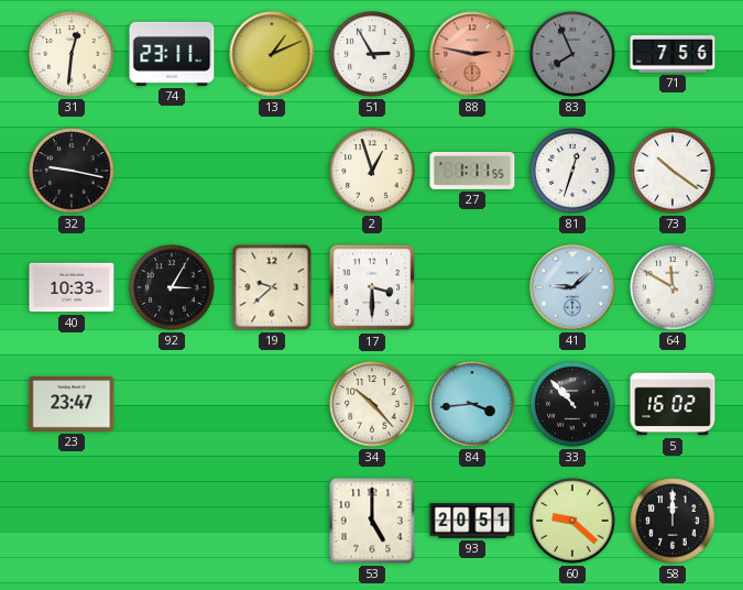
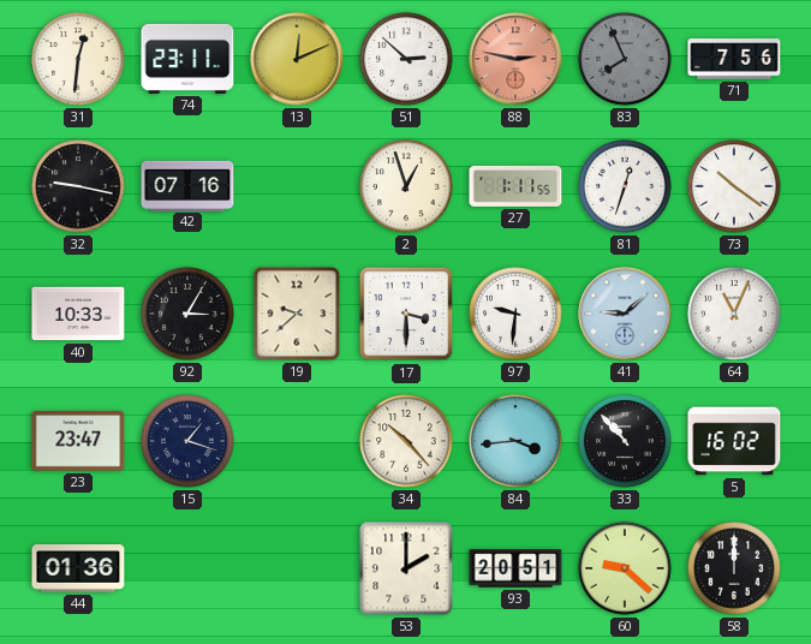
13: 1:11 -> 12:11 (297, 59)
51: 2:55 -> 2:52 (406, 59)
42: none -> 07:16 (187, 185)
97: none -> 9:31 (515, 314)
64: 11:50 -> 11:04 (734, 314)
15: none -> 1:18 (187, 441)
44: none -> 01:36 (78, 568)
53: 5:00 -> 2:00 (406, 568)
